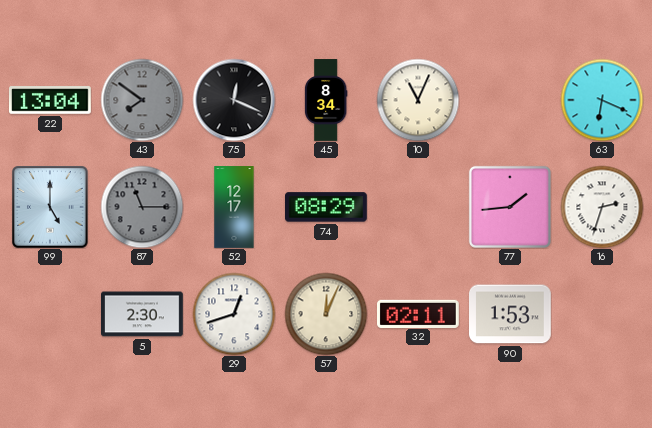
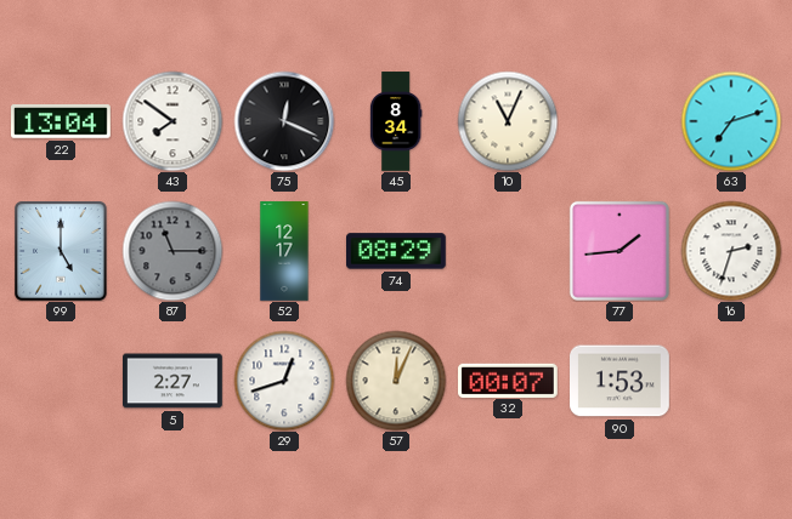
43 dial: grey -> white (172, 121)
63: 6:19 -> 7:12 (731, 121)
5: 2:30 -> 2:27 (174, 381)
32: 02:11 -> 00:07 (509, 380)
